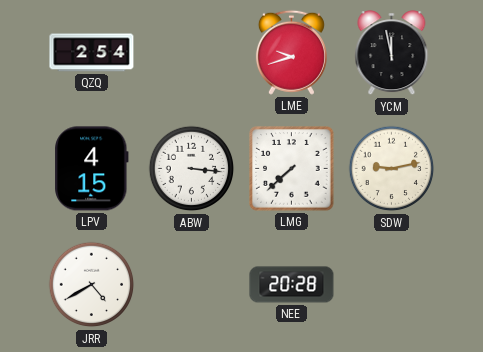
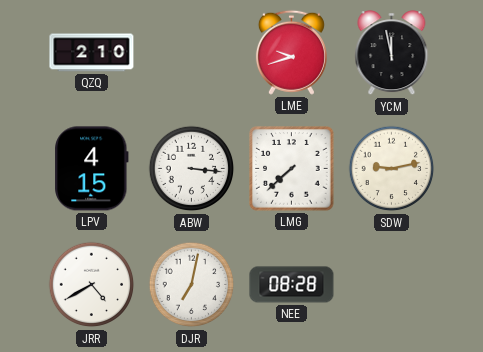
QZQ: 2:54 -> 2:10 (92, 53)
DJR: none -> 7:02 (192, 285)
NEE: 20:28 -> 08:28 (292, 285)
